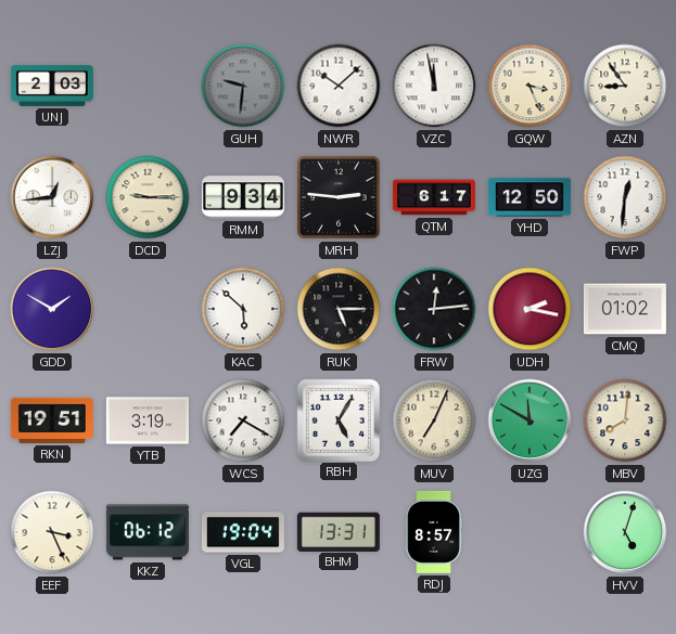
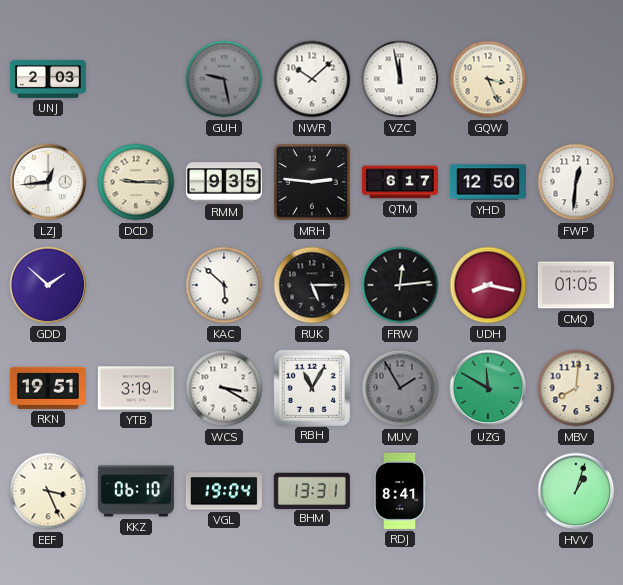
GUH: 9:31 -> 9:28 (224, 79)
AZN: 8:54 -> none (625, 86)
RMM: 9:34 -> 9:35 (224, 182)
GDD: 1:50 -> 1:52 (48, 285)
UDH: 2:17 -> 8:17 (488, 285)
CMQ: 01:02 -> 01:05 (576, 285)
WCS: 7:20 -> 3:20 (224, 388)
RBH: 5:05 -> 11:05 (311, 387)
MUV: 7:04 -> 1:55 (400, 388)
MUV dial: cream -> grey (400, 388)
KKZ: 06:12 -> 06:10 (136, 491)
RDJ: 8:57 -> 8:41 (400, 491)
HVV: 5:03 -> 1:03 (576, 491)
